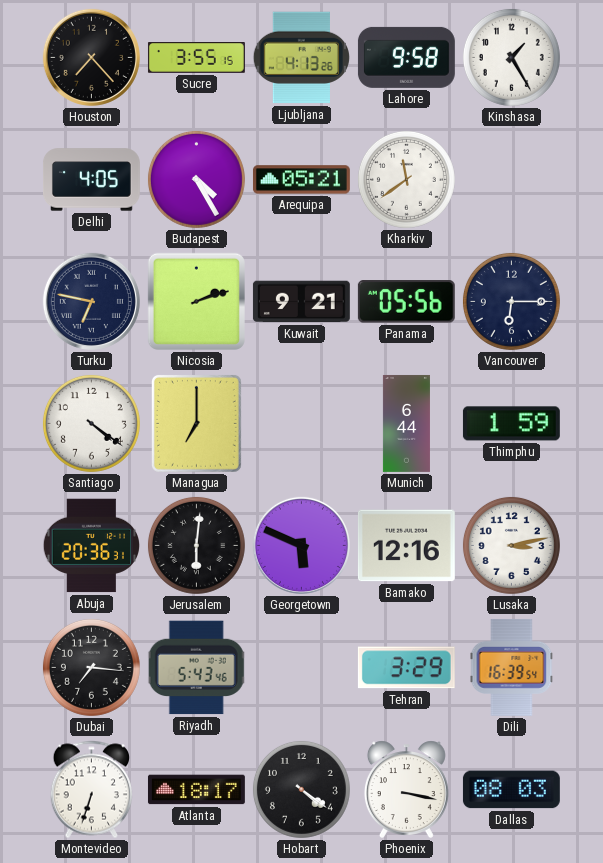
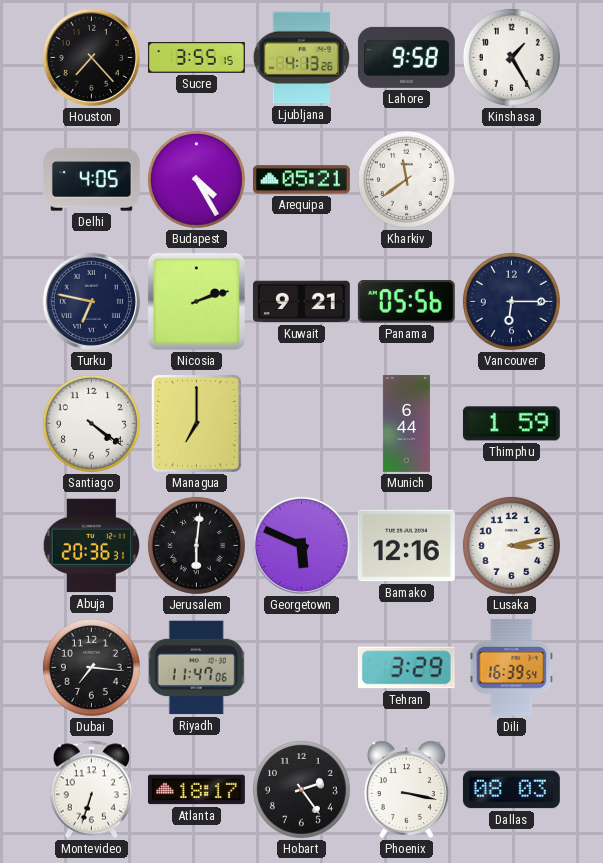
Riyadh: 5:43 -> 11:47 (197, 668)
Hobart: 4:21 -> 2:24 (301, 789)
